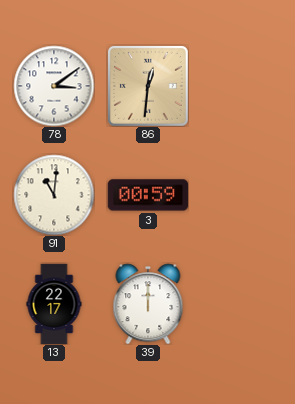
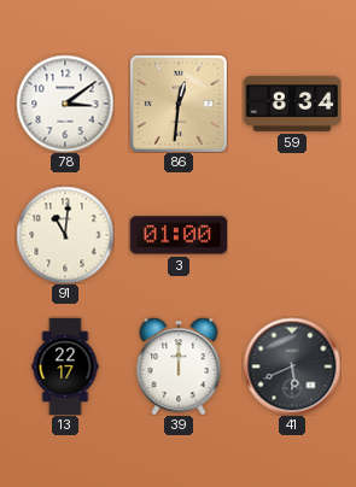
59: none -> 8:34 (292, 104)
3: 00:59 -> 01:00 (179, 235)
41: none -> 5:41 (292, 366)
